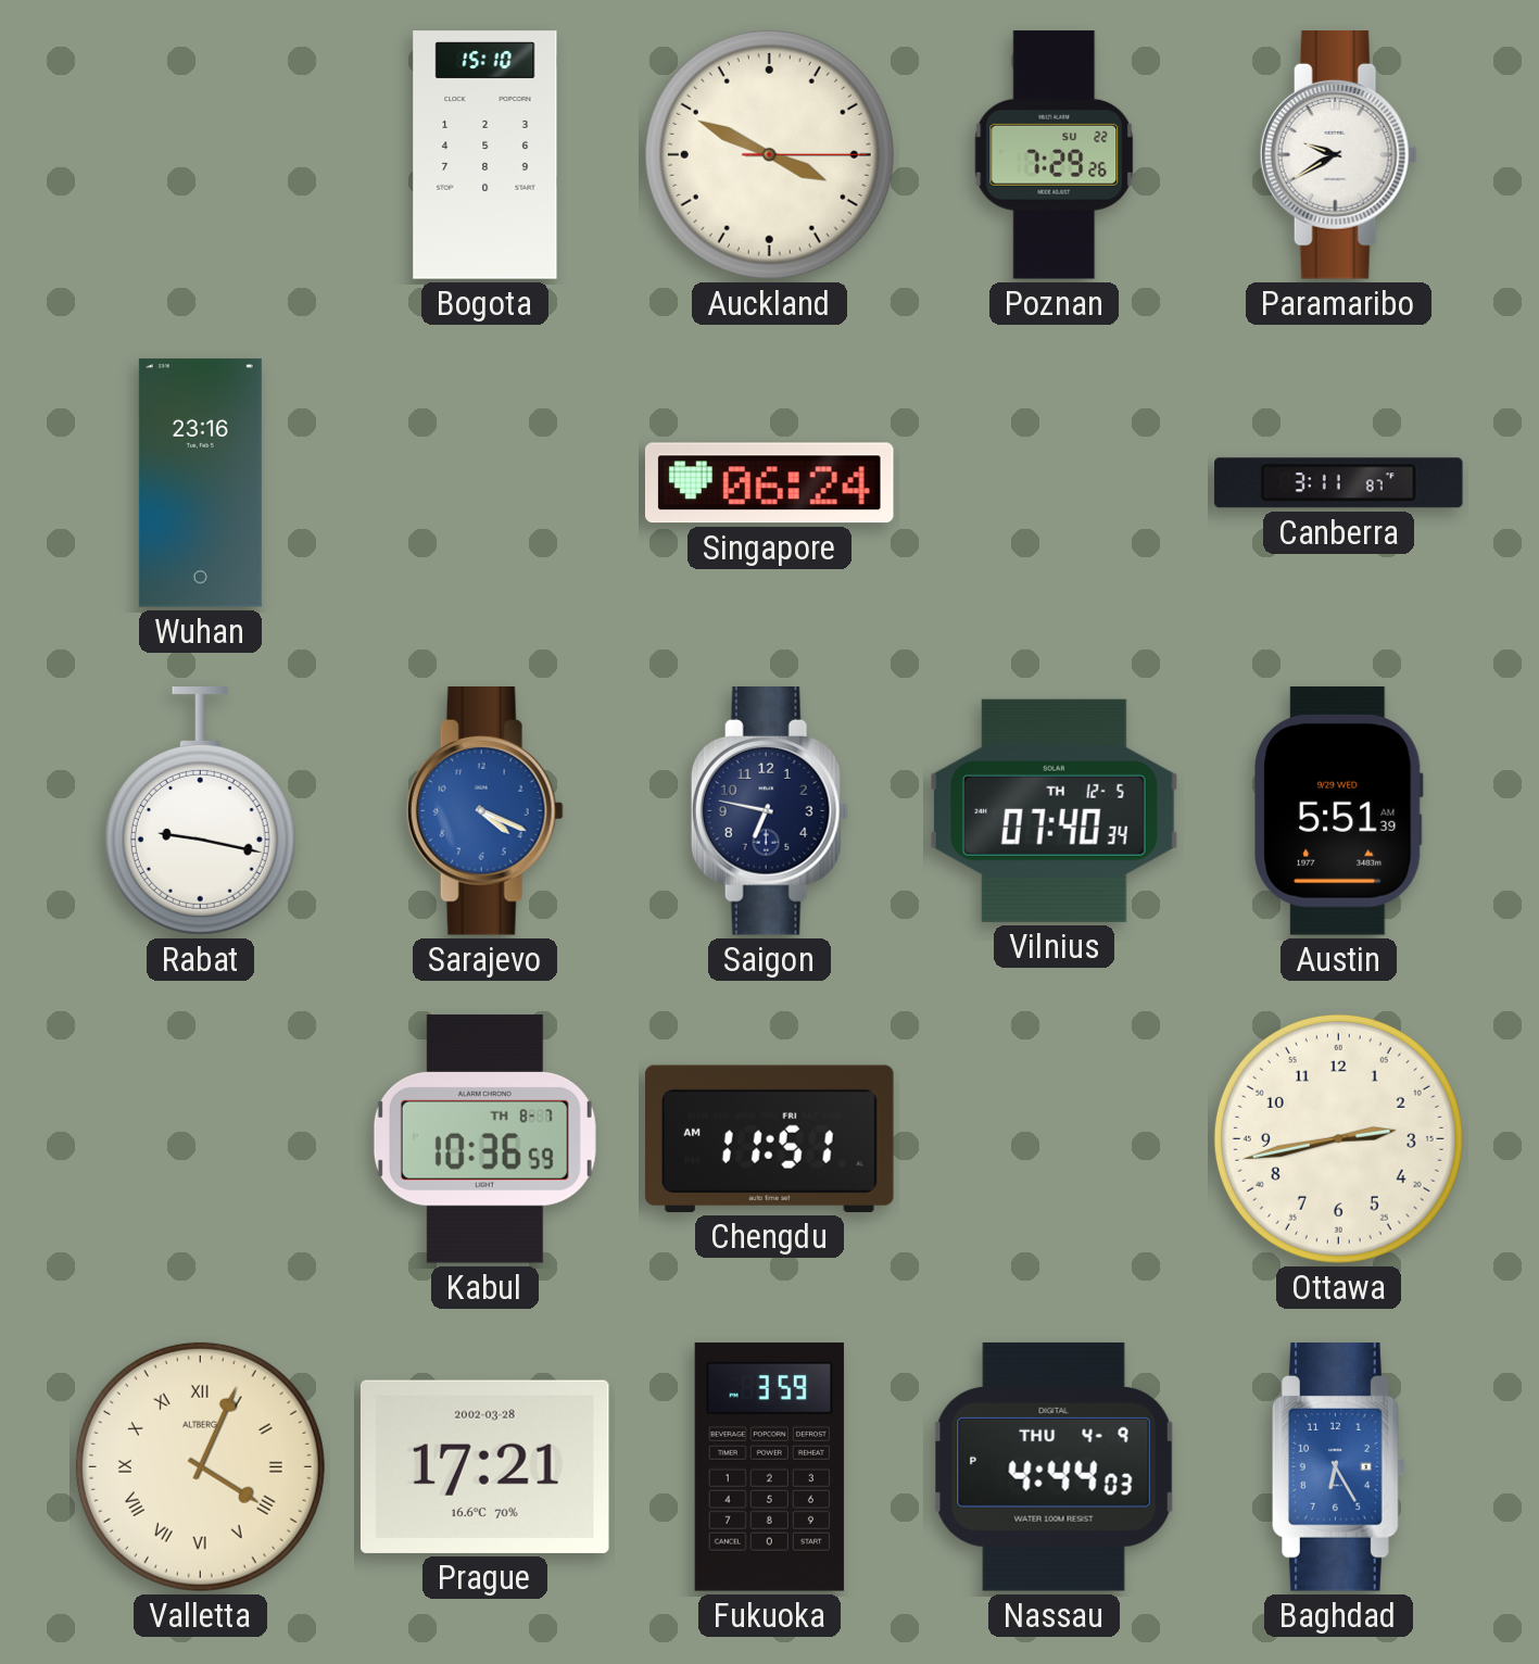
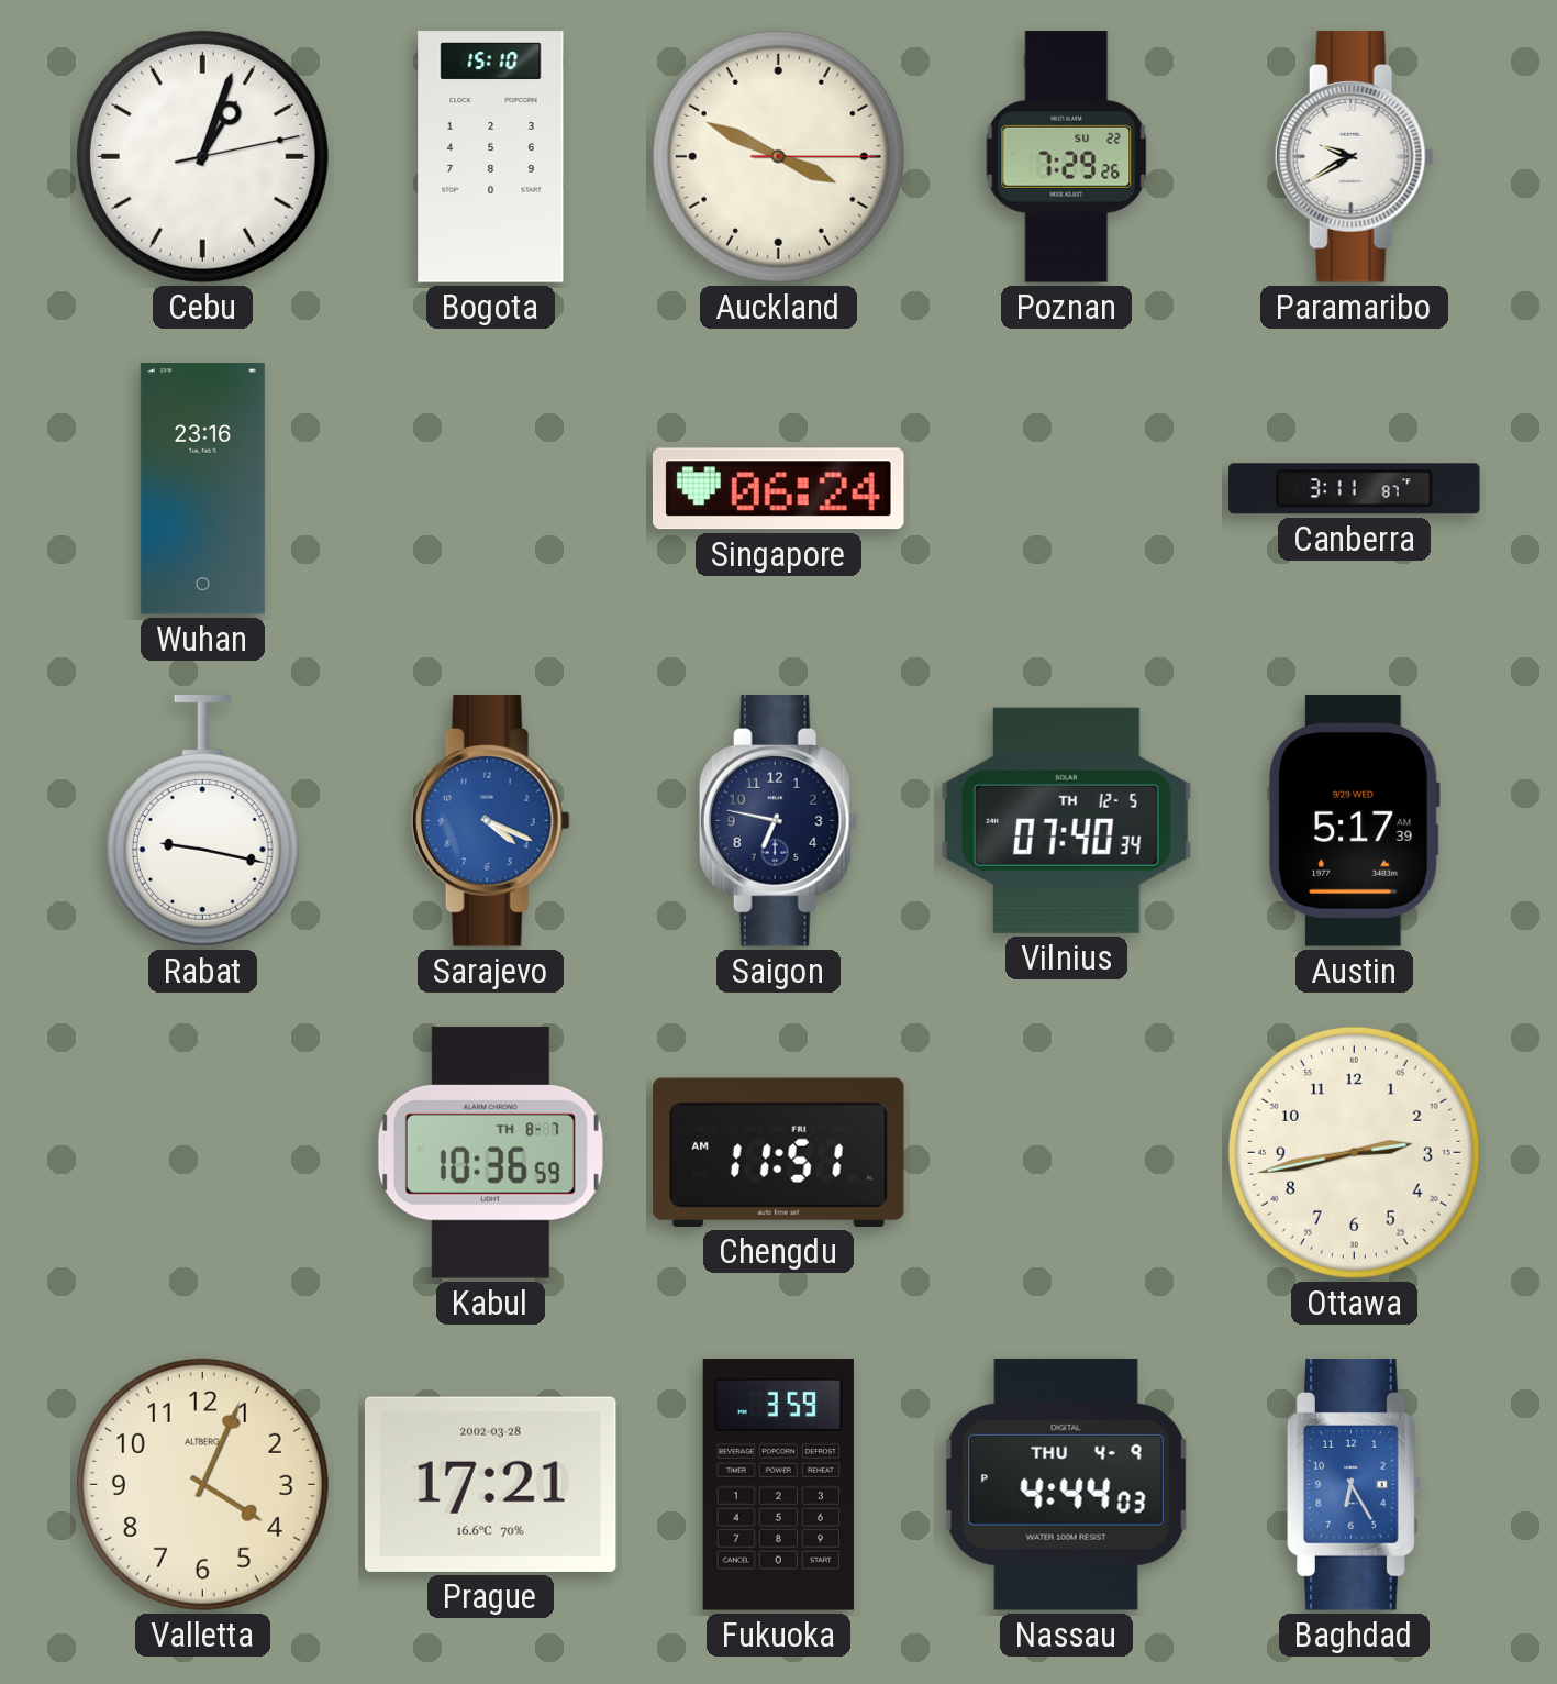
Cebu: none -> 1:03 (202, 156)
Austin: 5:51 -> 5:17 (1355, 821)
Valletta numerals: Roman -> Arabic (202, 1484)
